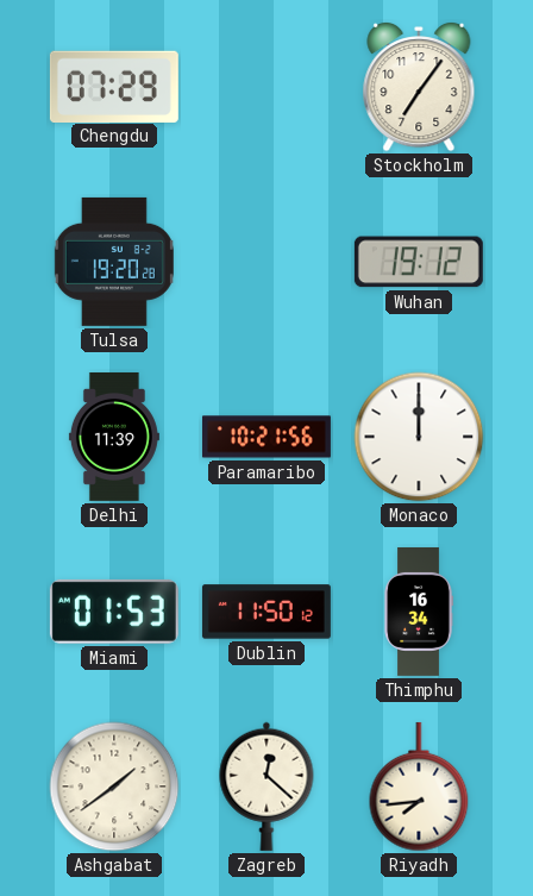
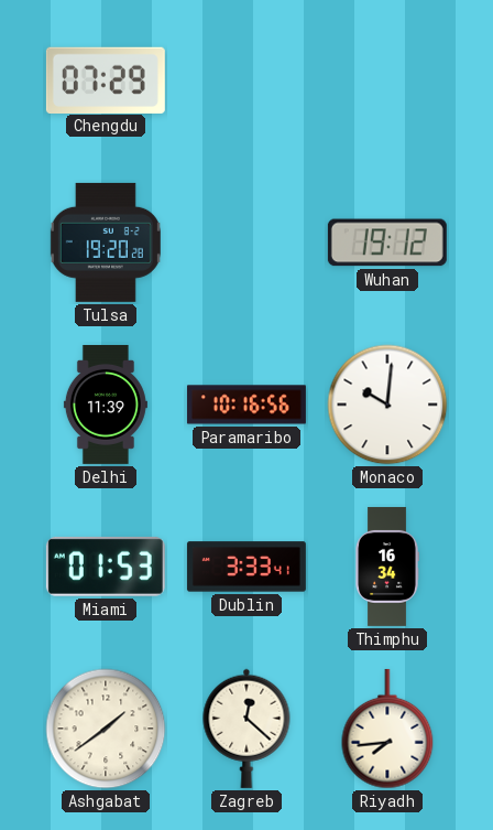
Stockholm: 7:06 -> none (419, 87)
Paramaribo: 10:21 -> 10:16 (246, 405)
Monaco: 12:00 -> 10:01 (387, 405)
Dublin: 11:50 -> 3:33 (246, 567)
